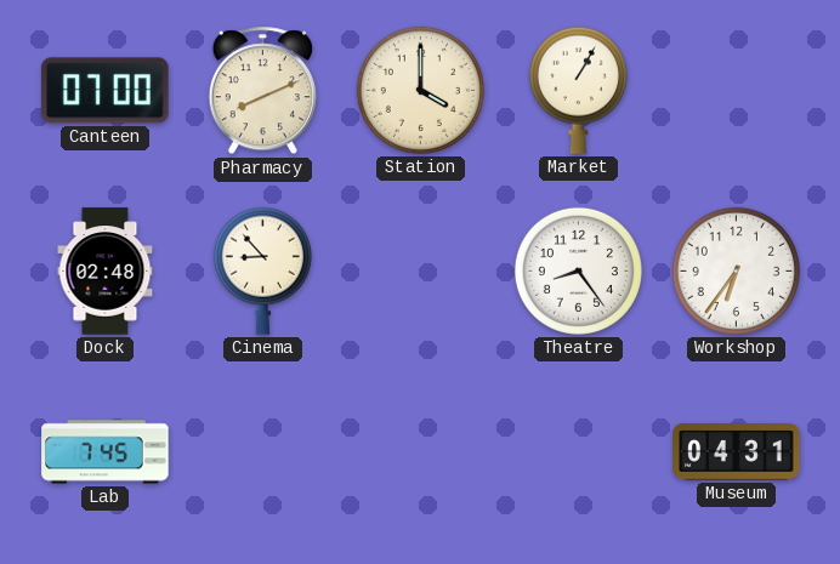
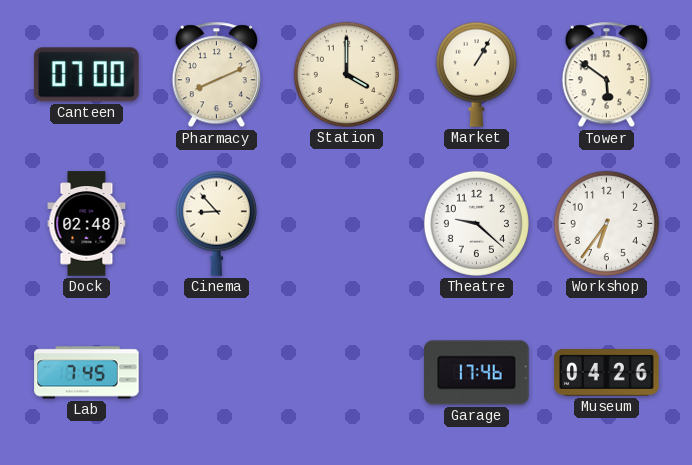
Tower: none -> 5:51 (606, 75)
Theatre: 8:24 -> 9:22 (476, 223)
Garage: none -> 17:46 (477, 373)
Museum: 04:31 -> 04:26 (607, 373)
